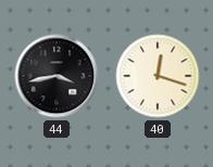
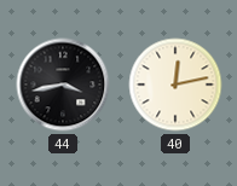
40: 12:18 -> 12:13 (175, 85)
